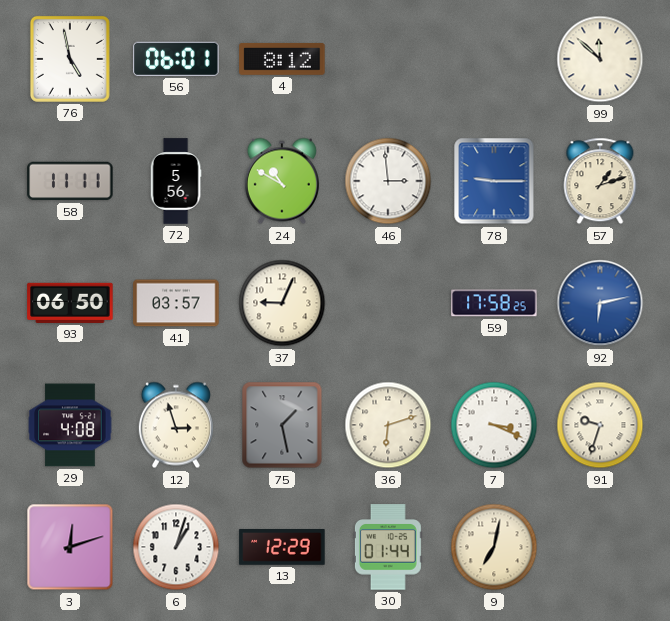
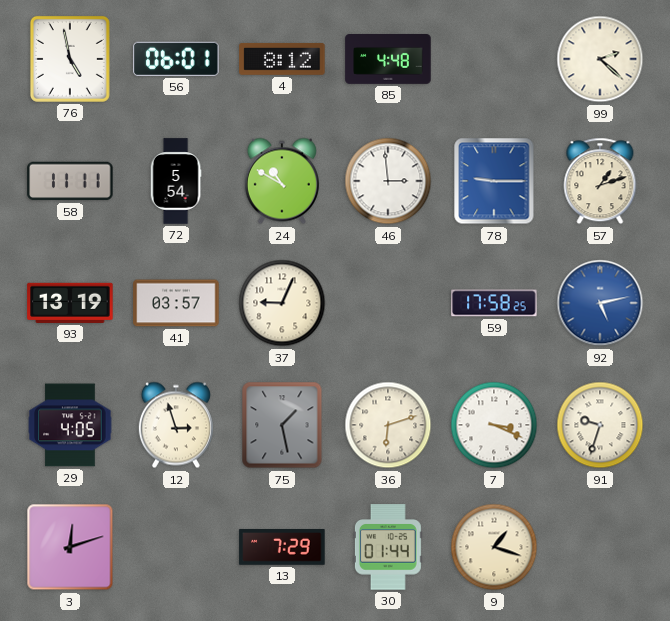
85: none -> 4:48 (388, 60)
99: 11:52 -> 2:22 (600, 59)
72: 5:56 -> 5:54 (176, 181)
93: 06:50 -> 13:19 (70, 303)
92: 6:13 -> 5:13 (600, 303)
29: 4:08 -> 4:05 (70, 425)
6: 1:03 -> none (176, 547)
13: 12:29 -> 7:29 (282, 548)
9: 7:02 -> 1:18 (494, 547)
